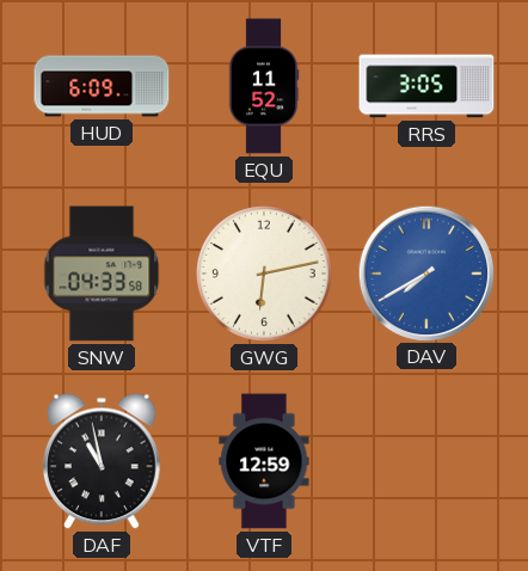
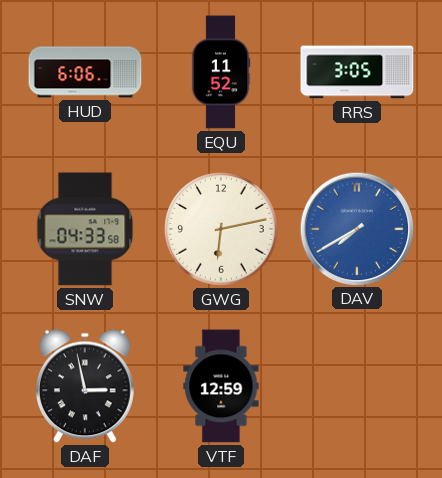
HUD: 6:09 -> 6:06 (85, 72)
DAF: 10:58 -> 2:58 (86, 386)
